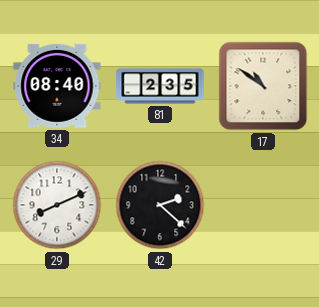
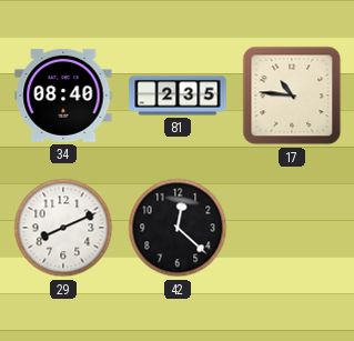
17: 10:51 -> 10:46 (292, 96)
42: 2:22 -> 12:22 (178, 228)
